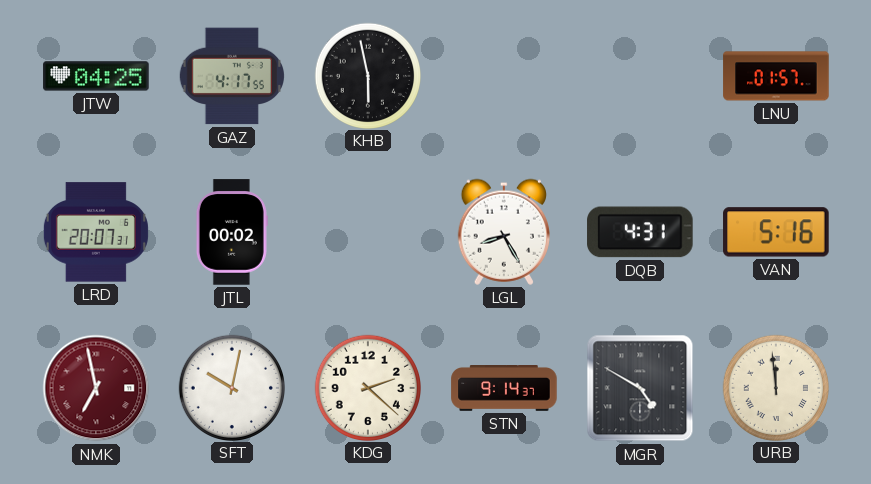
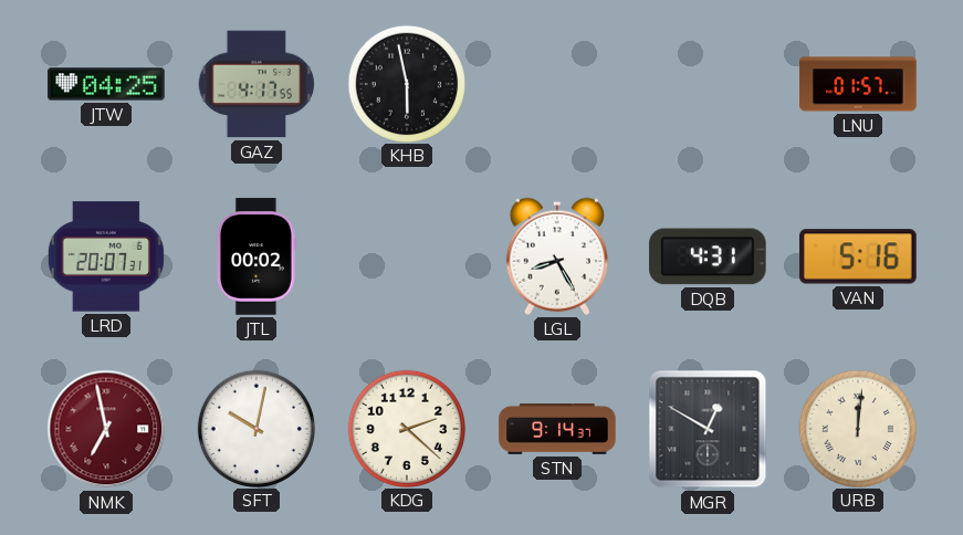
MGR: 4:50 -> 12:50 (708, 429)
URB: 11:59 -> 12:01 (857, 428)
